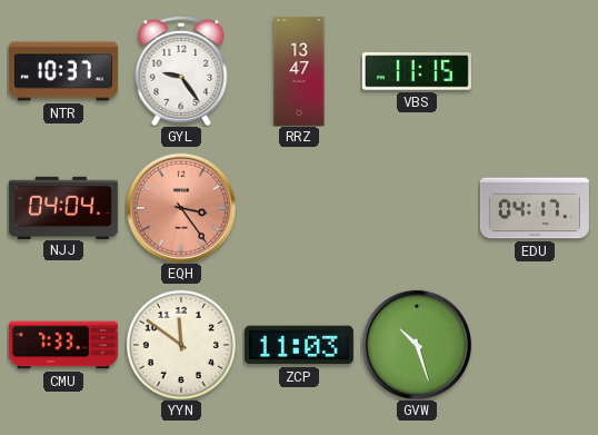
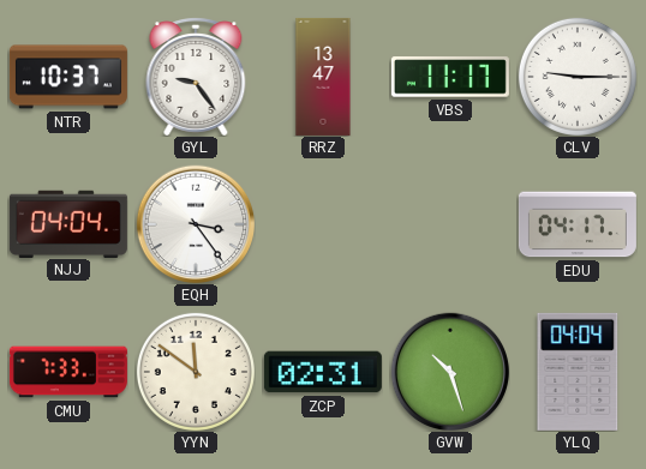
VBS: 11:15 -> 11:17 (450, 77)
CLV: none -> 9:15 (578, 77)
EQH dial: salmon -> white (196, 224)
ZCP: 11:03 -> 02:31 (323, 372)
YLQ: none -> 04:04 (578, 372)
